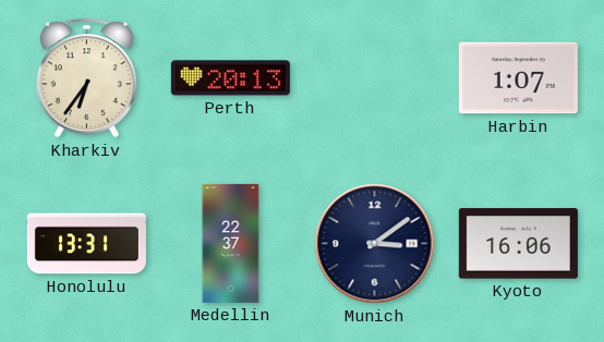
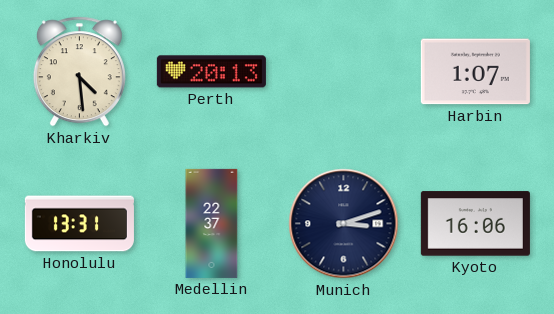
Kharkiv: 6:36 -> 4:29 (79, 72)
Munich: 3:09 -> 3:12 (344, 224)
